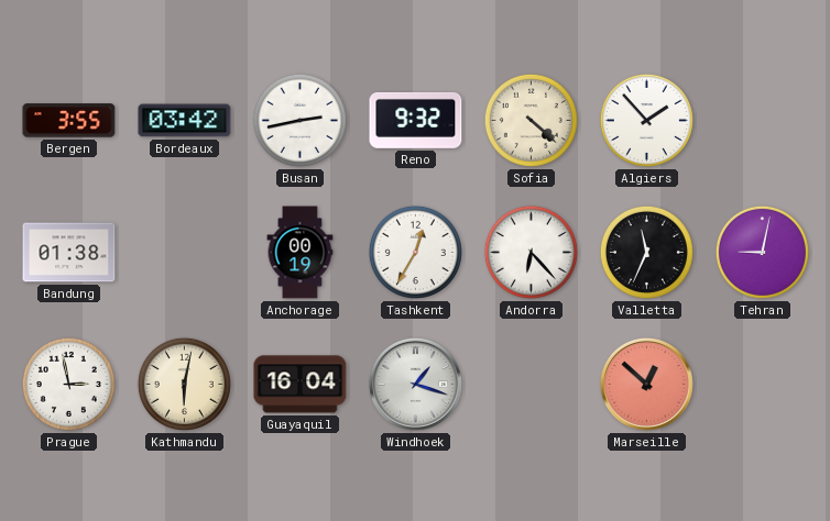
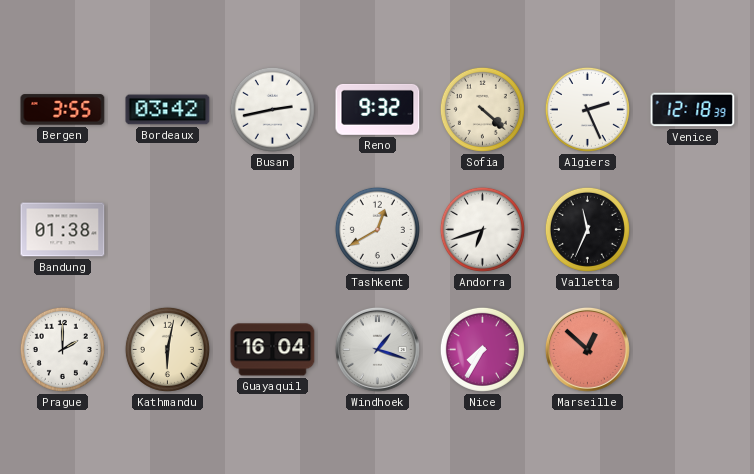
Algiers: 1:53 -> 2:26 (587, 109)
Venice: none -> 12:18 (693, 110)
Anchorage: 00:19 -> none (301, 253)
Tashkent: 12:35 -> 12:40 (377, 229)
Andorra: 6:23 -> 6:42 (482, 229)
Tehran: 9:02 -> none (762, 252)
Prague: 2:58 -> 2:00 (62, 349)
Nice: none -> 7:35 (482, 349)
